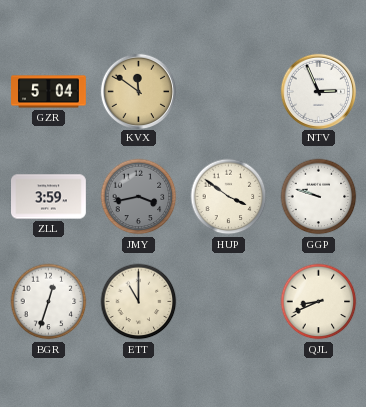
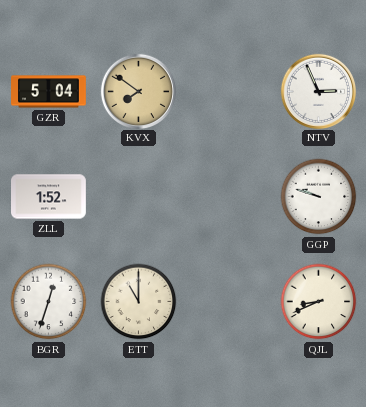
KVX: 11:51 -> 7:51 (138, 91)
ZLL: 3:59 -> 1:52 (49, 197)
JMY: 3:43 -> none (139, 197)
HUP: 3:51 -> none (229, 197)
